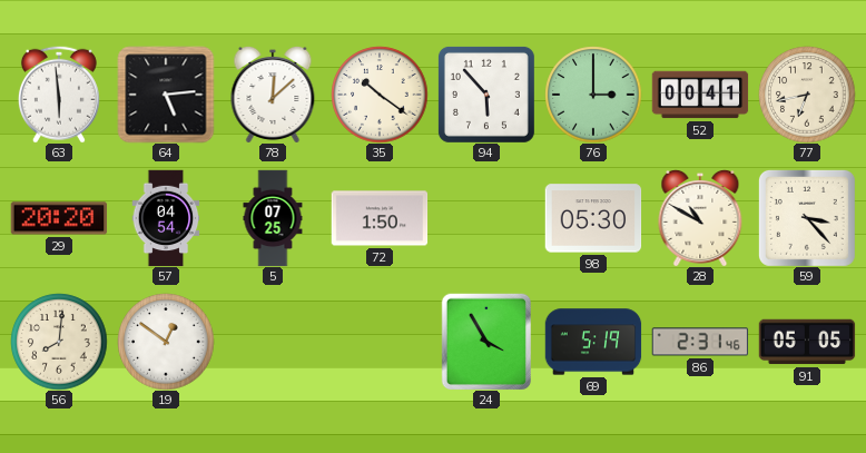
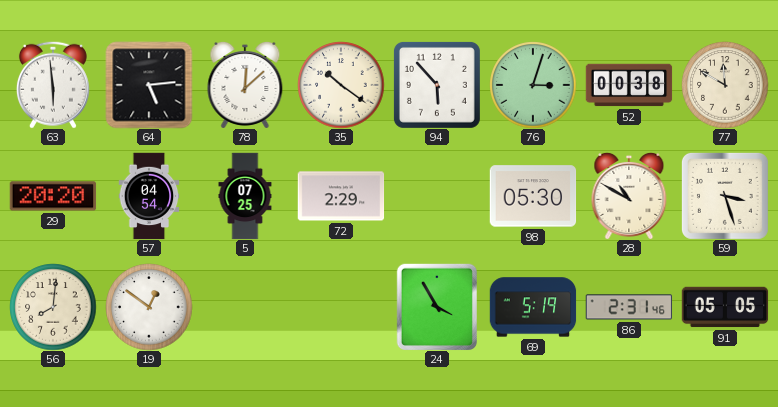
76: 3:00 -> 3:03 (533, 85)
52: 00:41 -> 00:38 (629, 85)
77: 6:43 -> 11:50 (725, 85)
72: 1:50 -> 2:29 (341, 196)
59: 3:23 -> 3:27 (725, 196)
